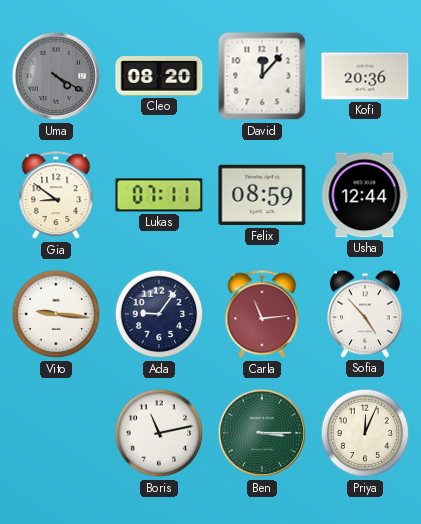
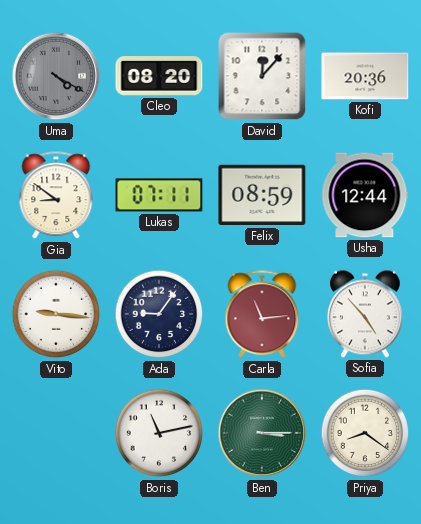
Priya: 12:04 -> 8:21 (365, 433)
